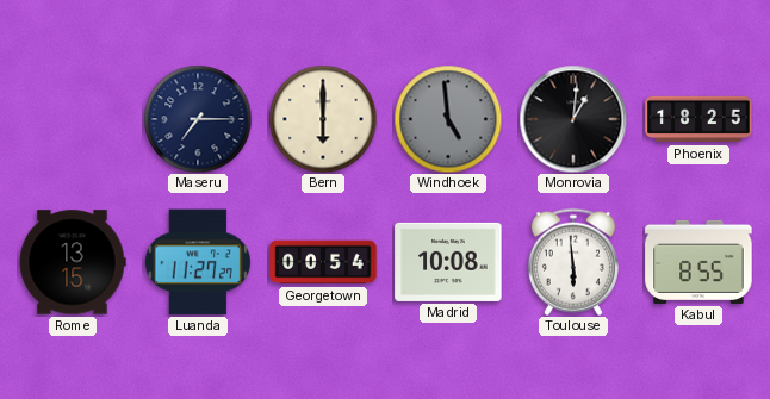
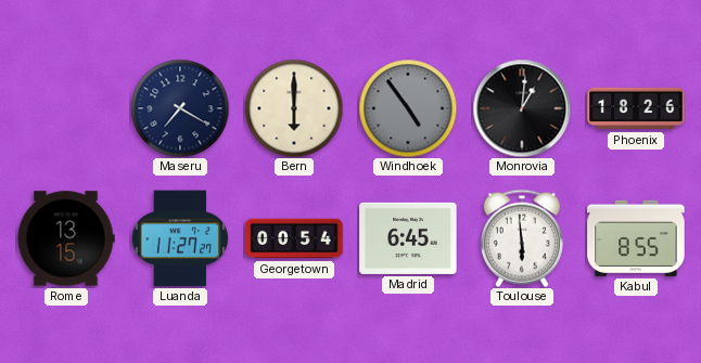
Maseru: 7:15 -> 7:20 (180, 108)
Windhoek: 4:59 -> 4:54 (408, 108)
Phoenix: 18:25 -> 18:26 (636, 108)
Madrid: 10:08 -> 6:45 (408, 238)
